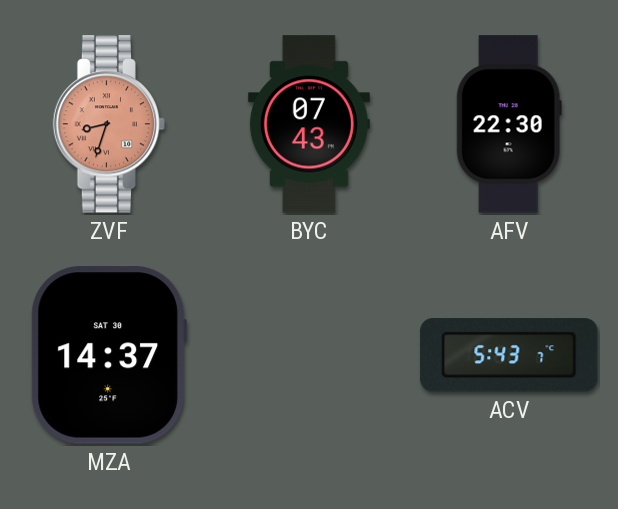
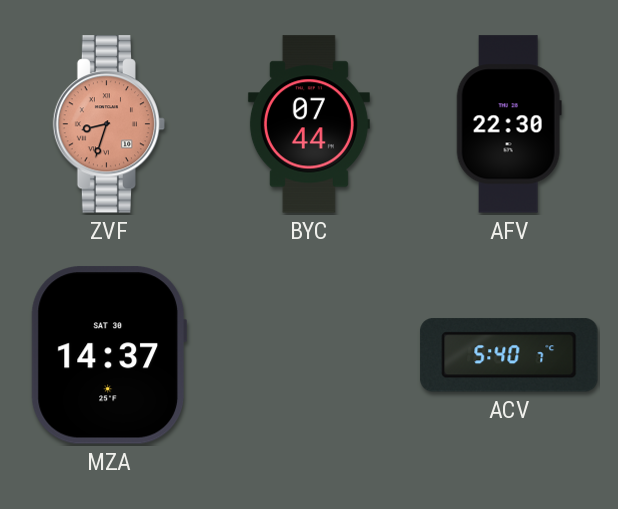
BYC: 07:43 -> 07:44 (309, 124)
ACV: 5:43 -> 5:40 (509, 355)
